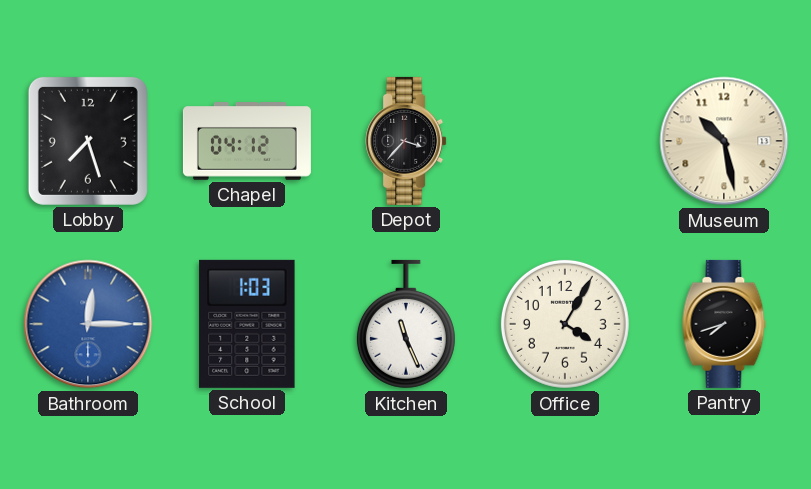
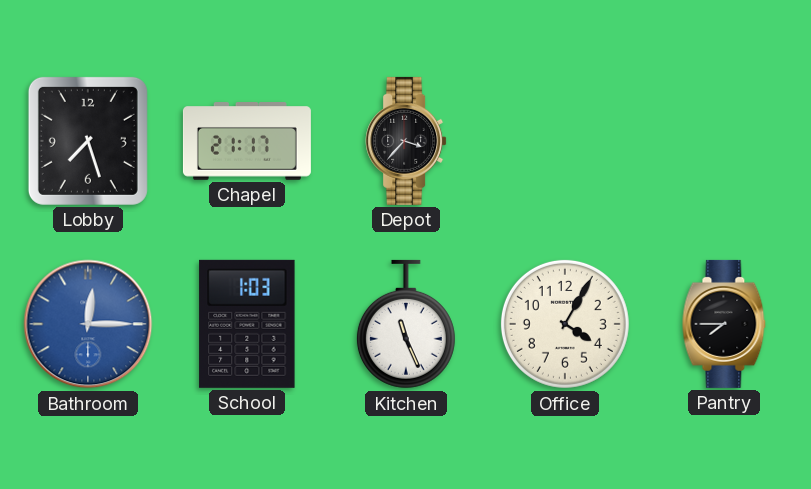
Chapel: 04:12 -> 21:17 (247, 141)
Museum: 10:28 -> none (724, 141)
Pantry: 7:42 -> 7:45 (724, 324)
